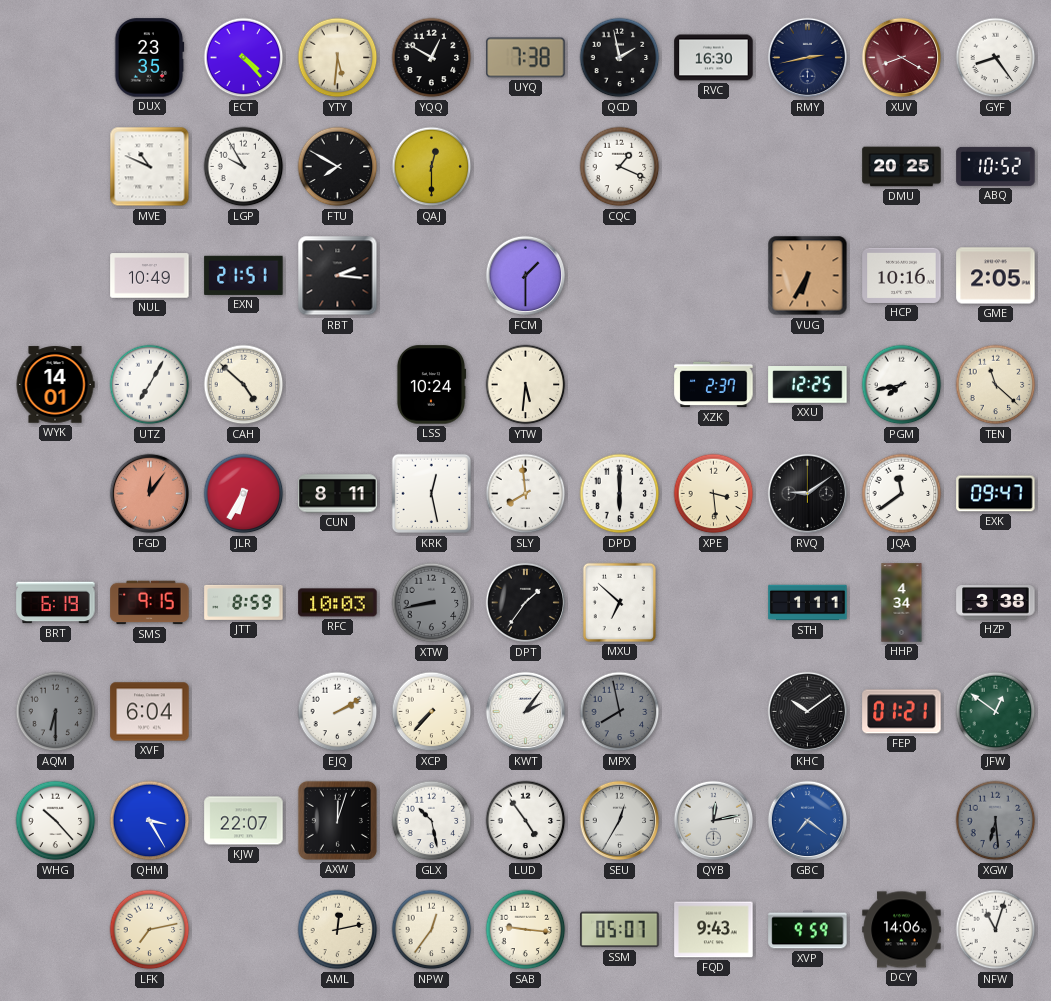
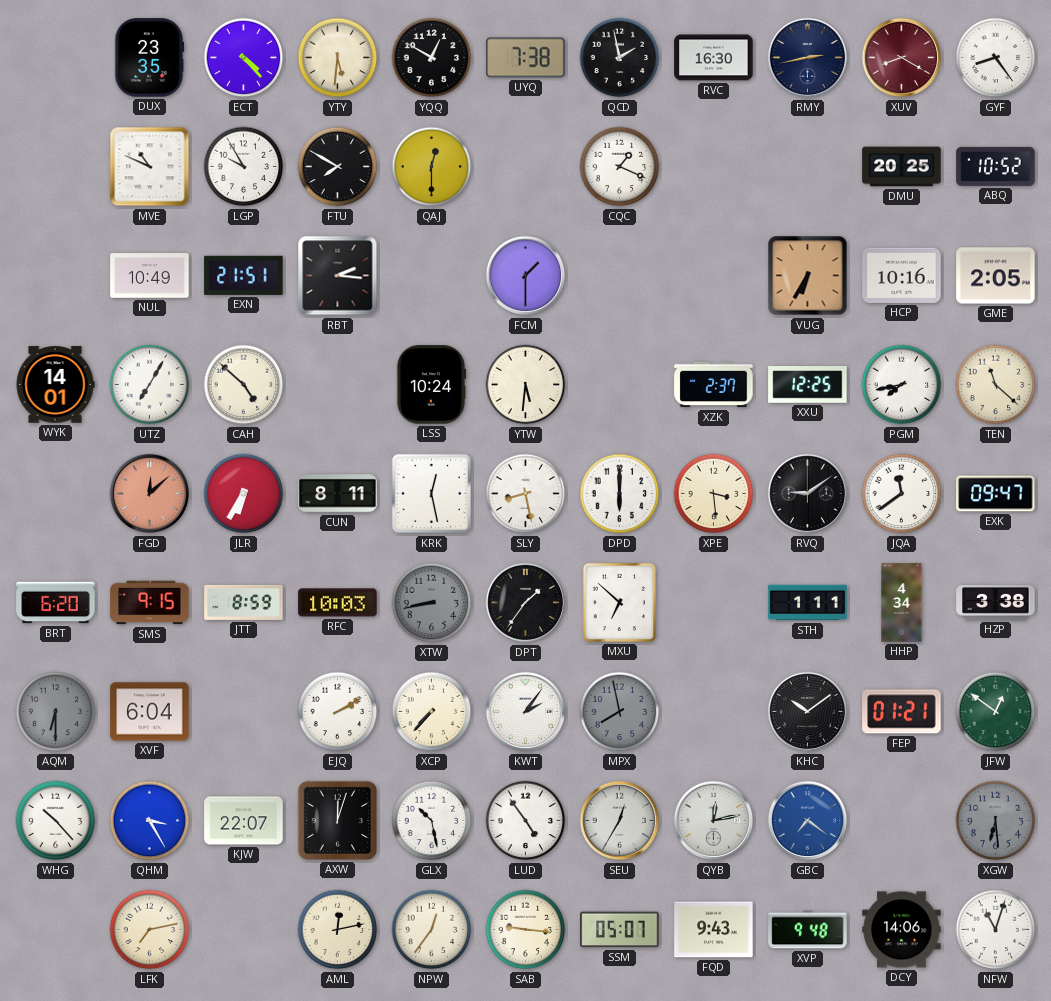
FGD: 12:06 -> 12:08 (150, 494)
SLY: 7:59 -> 8:28 (526, 494)
BRT: 6:19 -> 6:20 (56, 603)
XVP: 9:59 -> 9:48 (808, 930)
